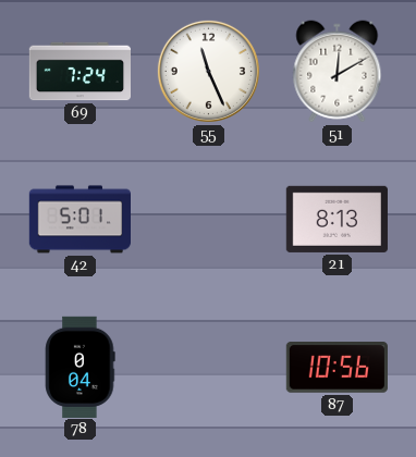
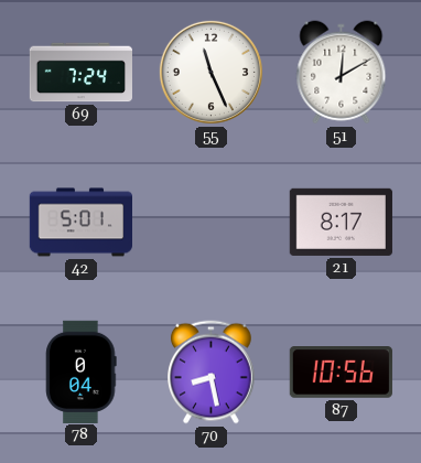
21: 8:13 -> 8:17 (341, 222)
70: none -> 8:28 (212, 373)
